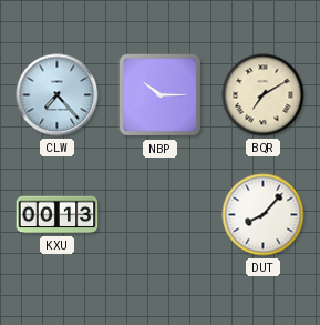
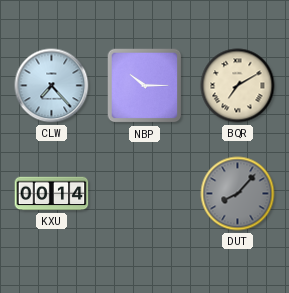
KXU: 00:13 -> 00:14 (52, 194)
DUT dial: white -> grey (238, 194)
